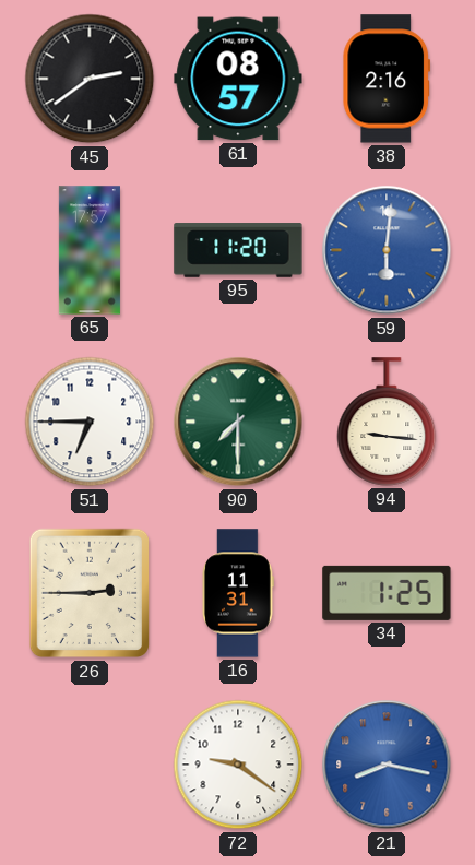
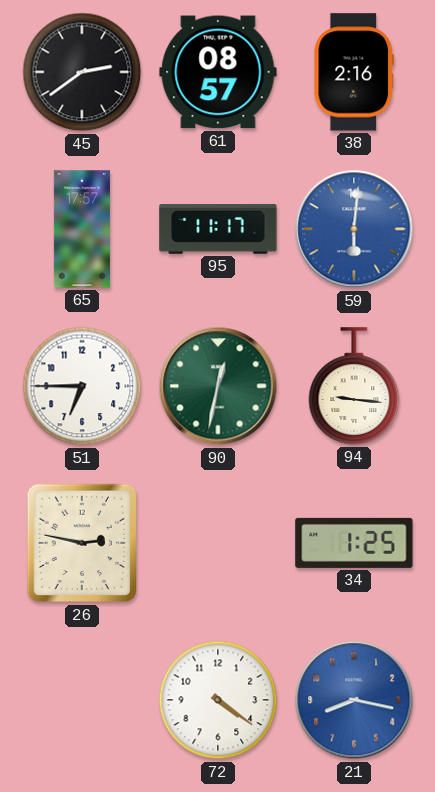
95: 11:20 -> 11:17 (218, 229)
90: 7:30 -> 12:32 (218, 386)
26: 2:45 -> 2:47 (82, 543)
16: 11:31 -> none (238, 593)
72: 9:21 -> 4:21 (218, 700)
